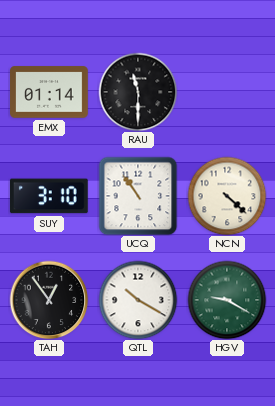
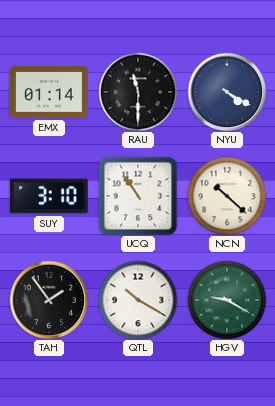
NYU: none -> 4:20 (227, 92)
NCN: 4:22 -> 10:22 (227, 196)
TAH: 12:54 -> 1:54 (49, 300)
